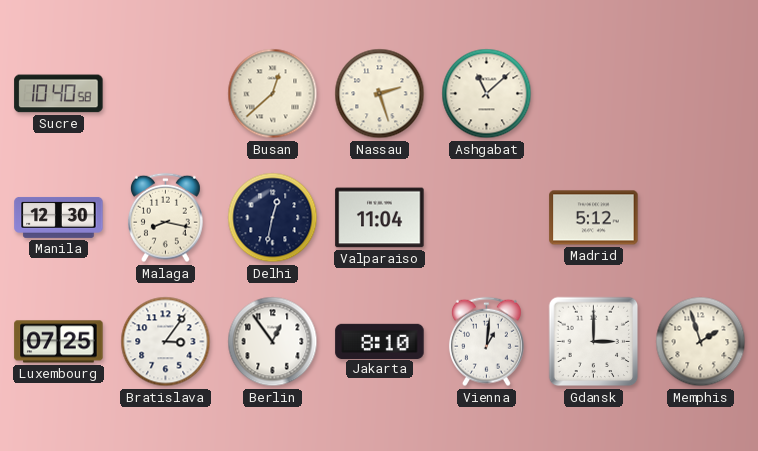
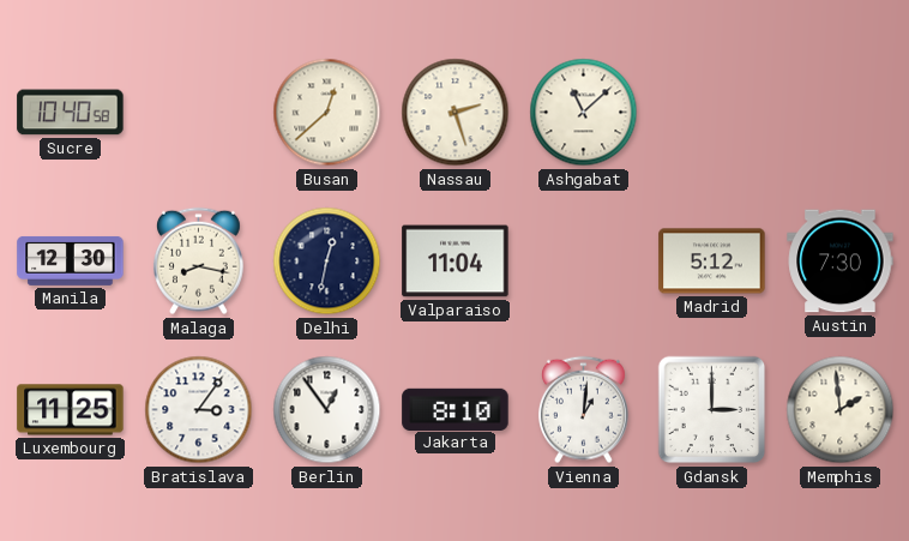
Austin: none -> 7:30 (841, 262)
Luxembourg: 07:25 -> 11:25 (71, 410)
Memphis: 1:57 -> 1:59 (841, 410)
